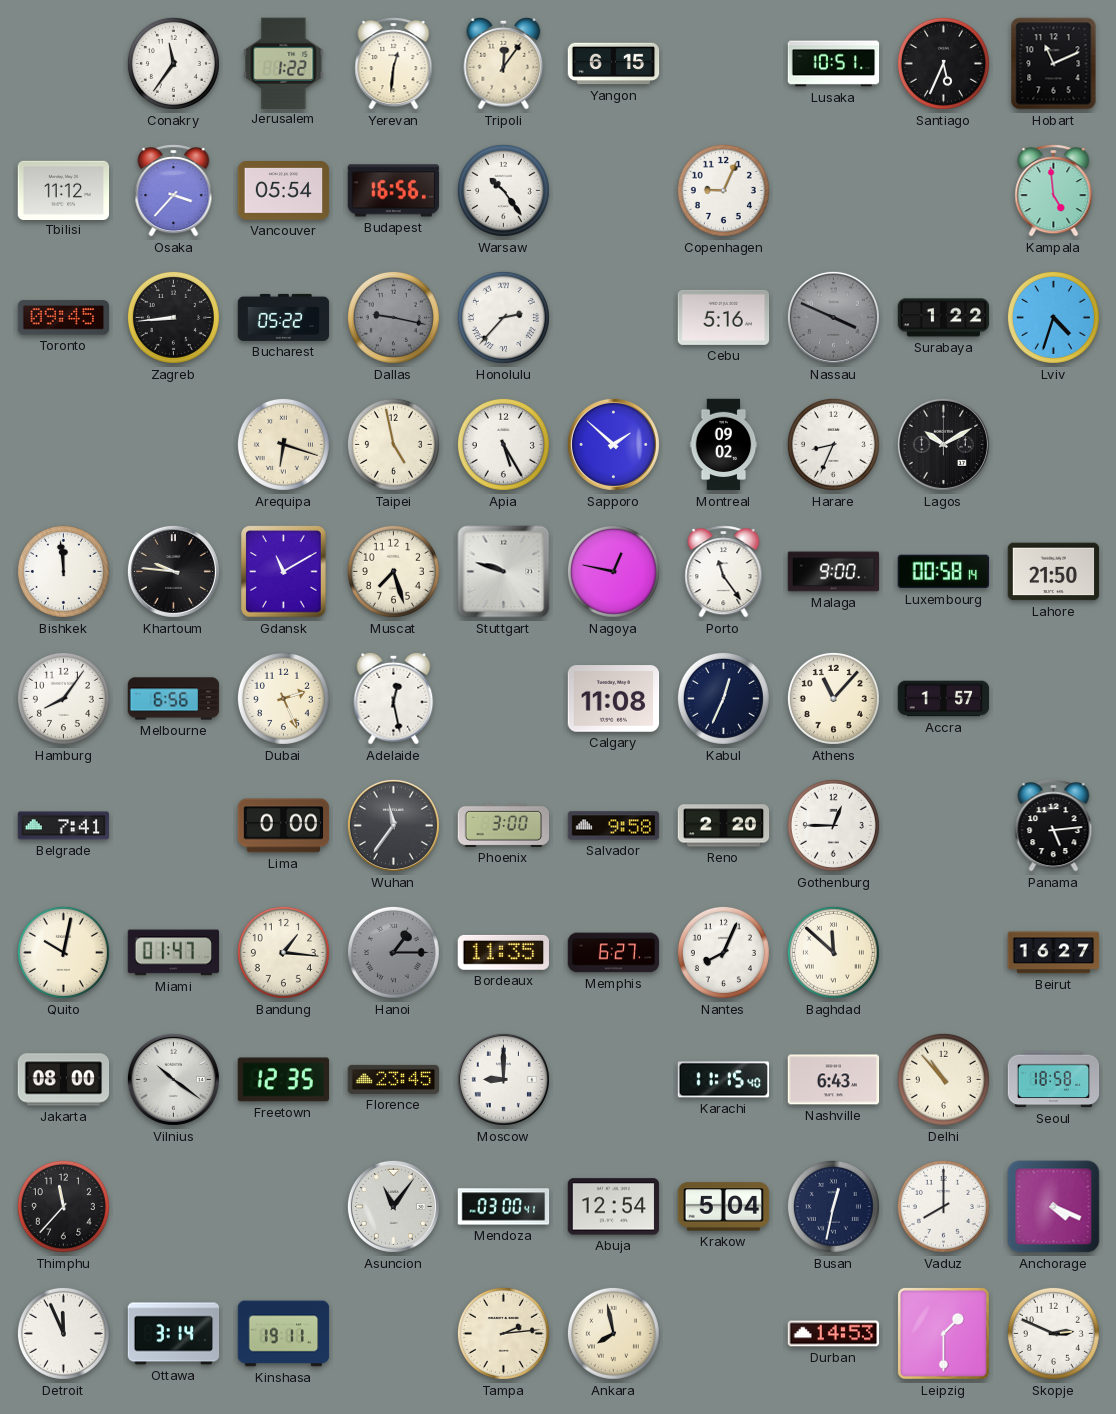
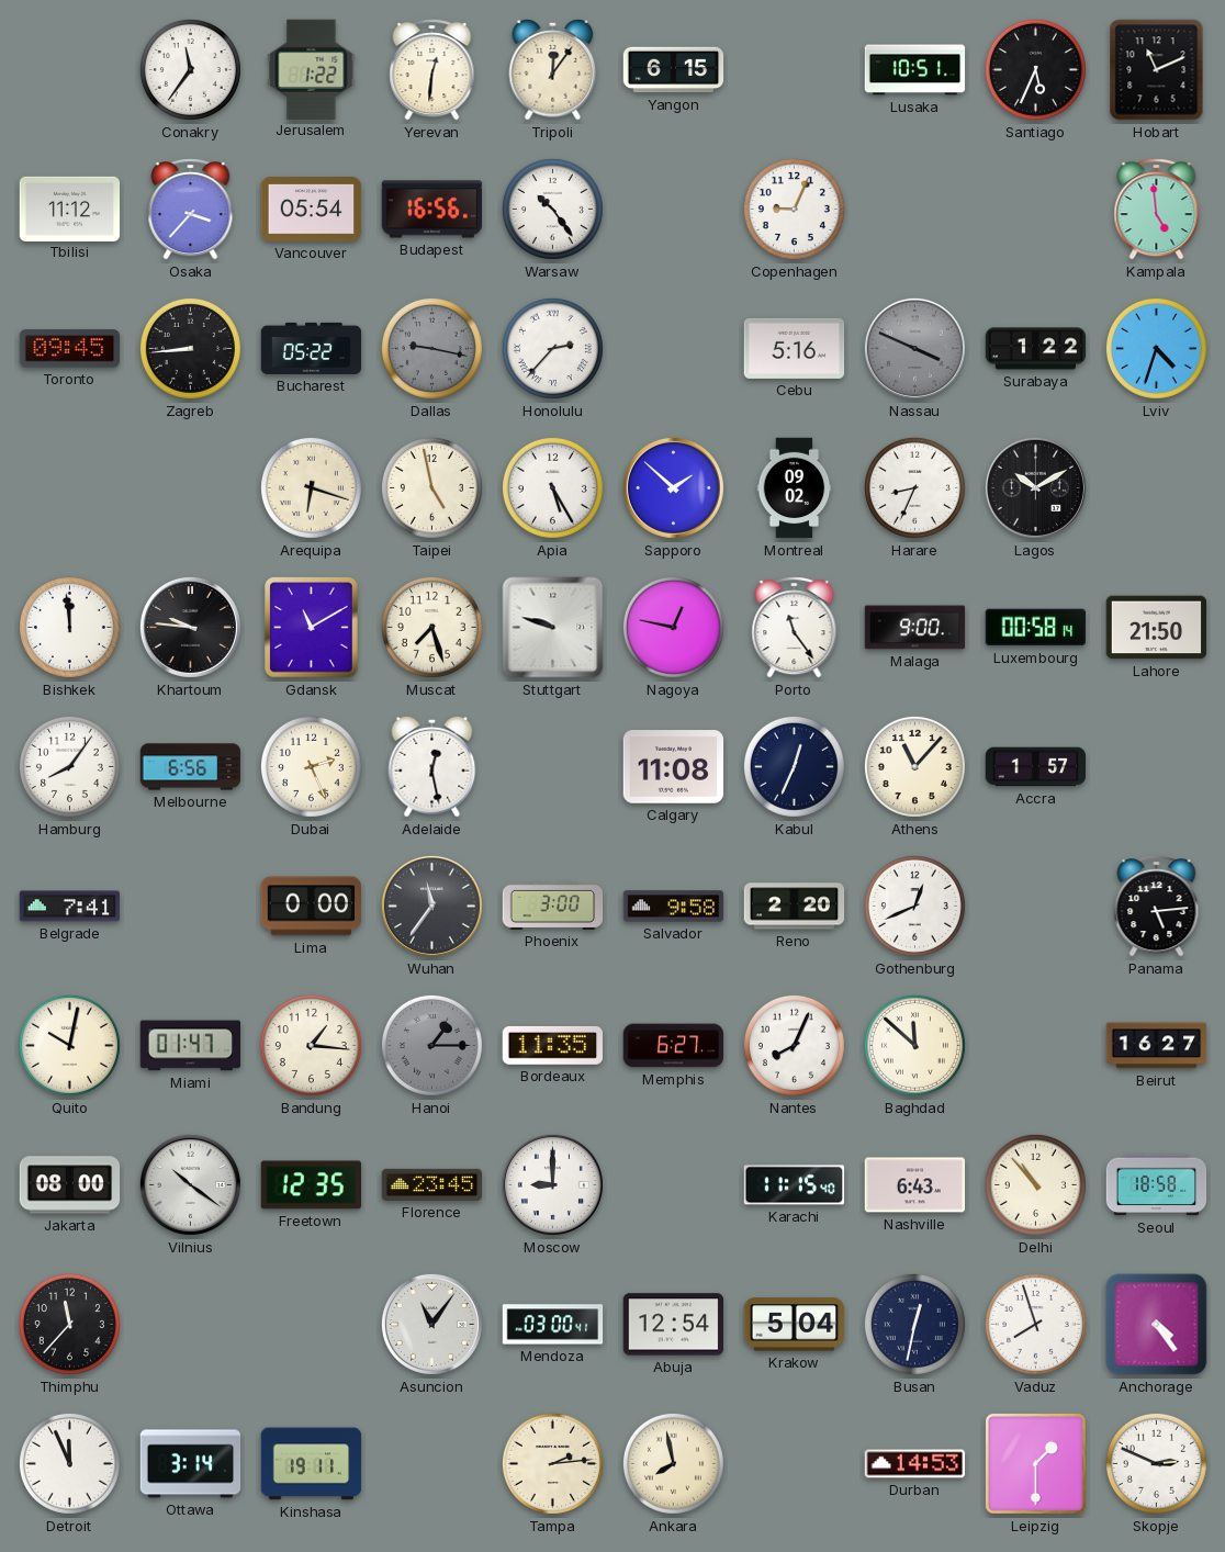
Gothenburg: 12:45 -> 12:41 (914, 906)
Vaduz: 8:00 -> 7:57 (1035, 1324)
Anchorage: 4:19 -> 4:24 (1157, 1325)
